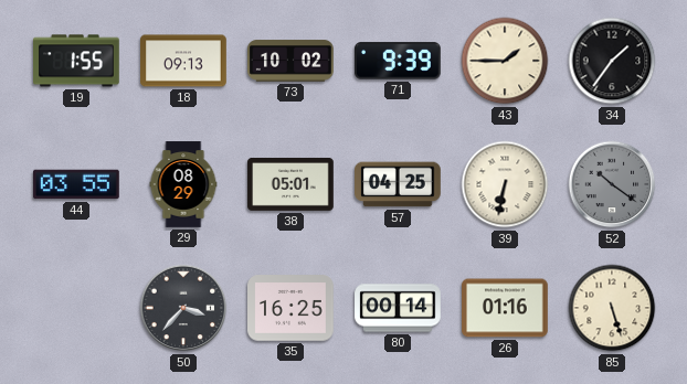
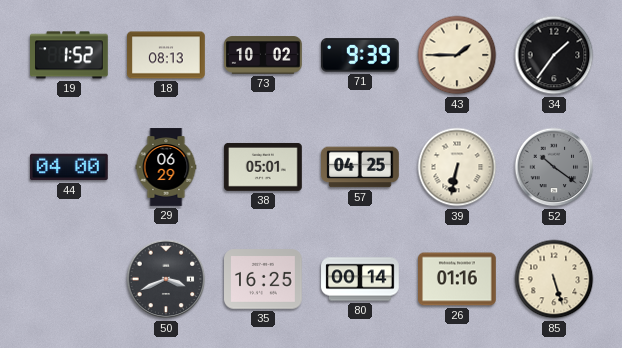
19: 1:55 -> 1:52 (70, 55)
18: 09:13 -> 08:13 (166, 55)
44: 03:55 -> 04:00 (70, 167)
29: 08:29 -> 06:29 (166, 167)
50: 3:37 -> 3:41 (166, 279)
